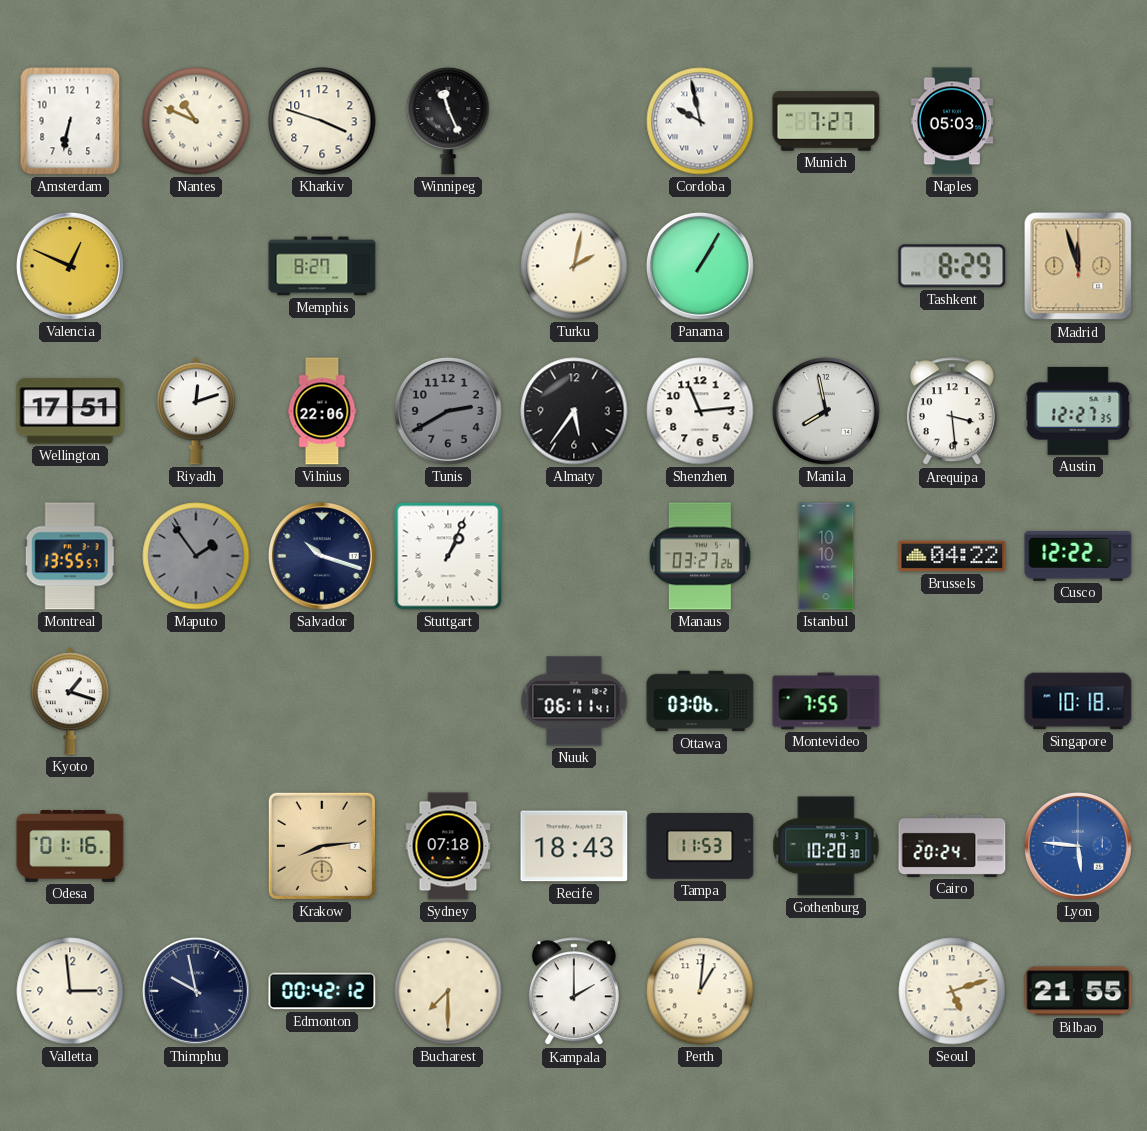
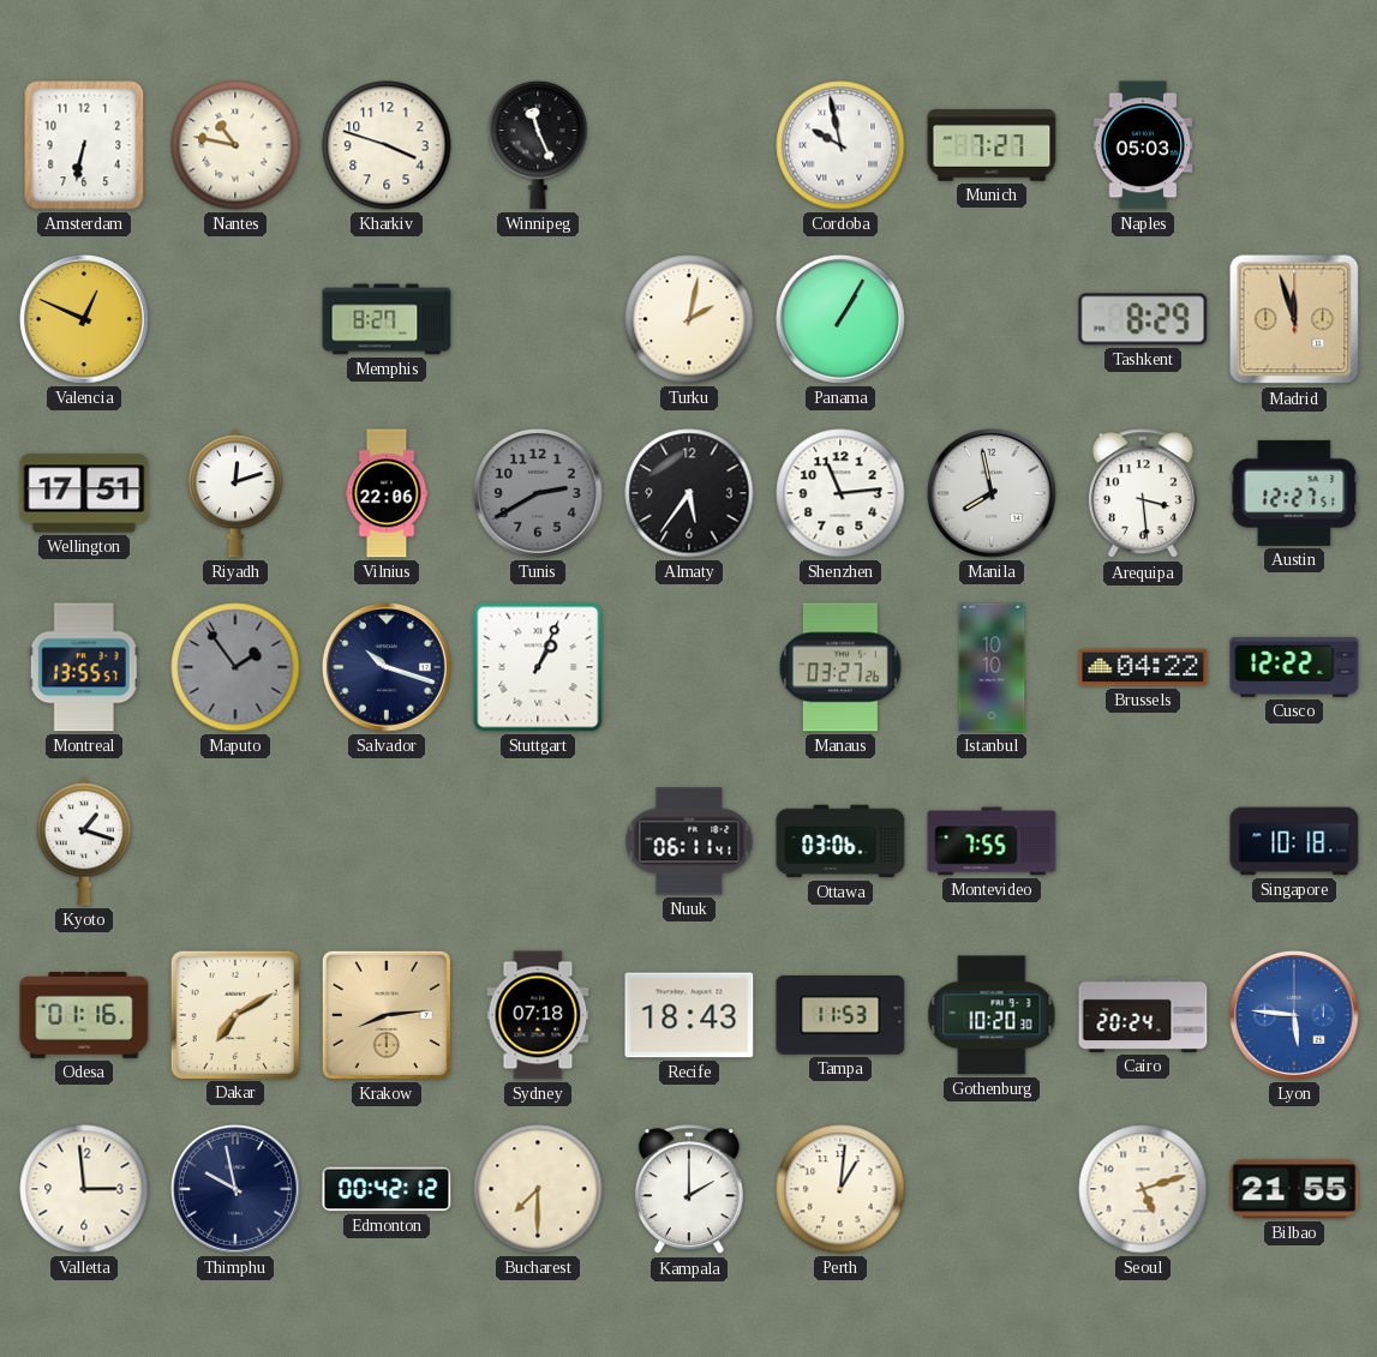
Nantes: 10:49 -> 10:47 (235, 145)
Austin: 12:27:35 -> 12:27:51 (1294, 493)
Dakar: none -> 7:10 (234, 1014)
